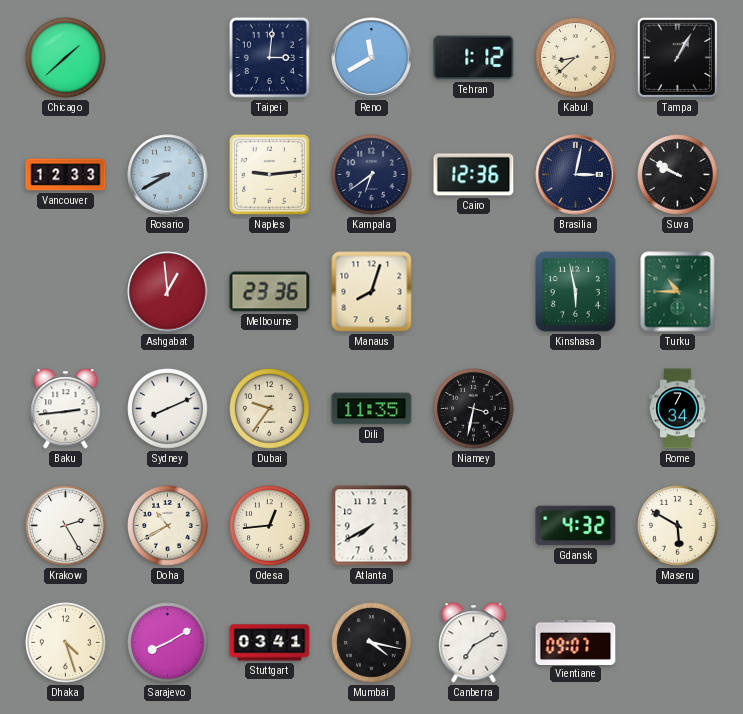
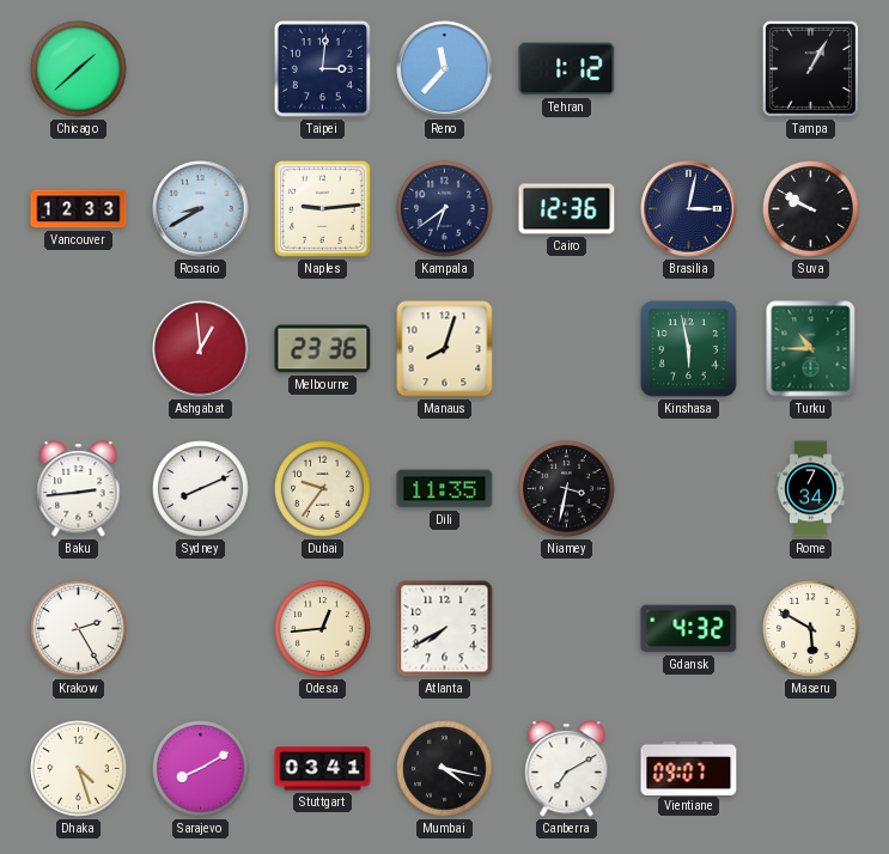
Reno: 11:40 -> 11:37 (445, 69)
Kabul: 8:38 -> none (576, 58)
Doha: 10:40 -> none (168, 526)
